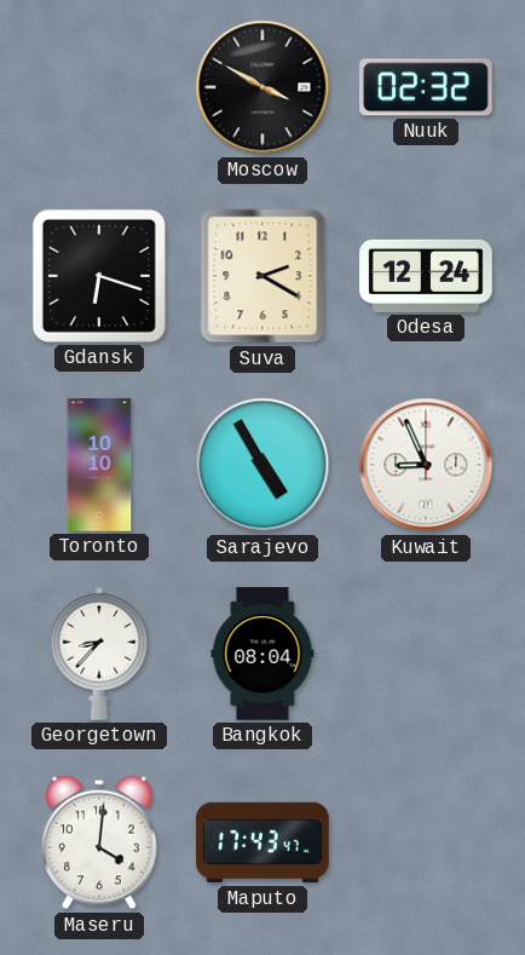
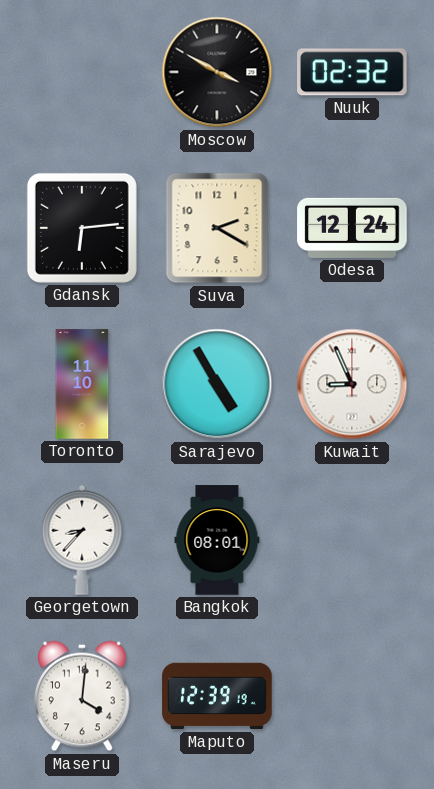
Gdansk: 6:18 -> 6:14 (82, 228)
Toronto: 10:10 -> 11:10 (82, 384)
Bangkok: 08:04 -> 08:01 (217, 540)
Maputo: 17:43 -> 12:39 (217, 696)
